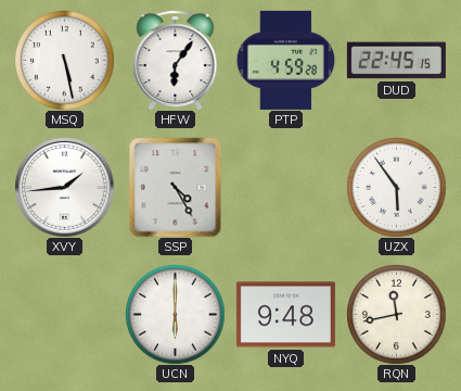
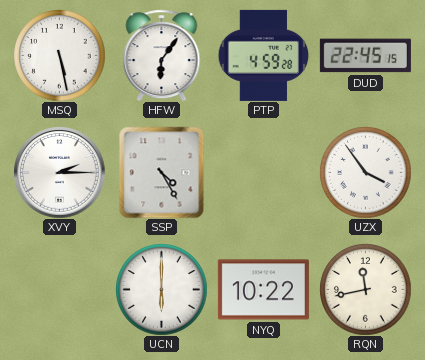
XVY: 1:44 -> 2:15 (59, 172)
UZX: 5:54 -> 3:54 (365, 172)
NYQ: 9:48 -> 10:22 (263, 290)
